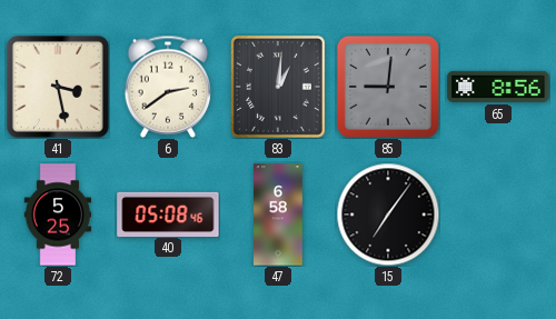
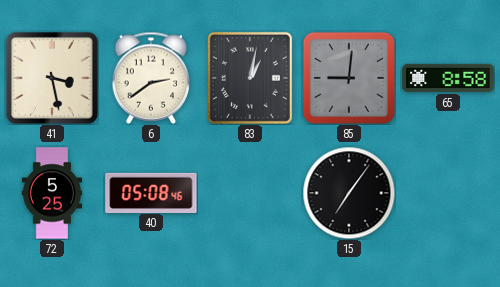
83: 1:01 -> 1:02 (250, 78)
65: 8:56 -> 8:58 (448, 78)
47: 6:58 -> none (278, 215)
